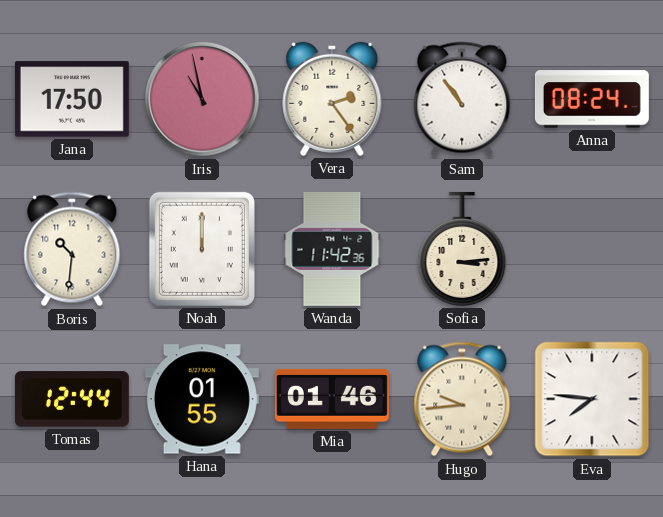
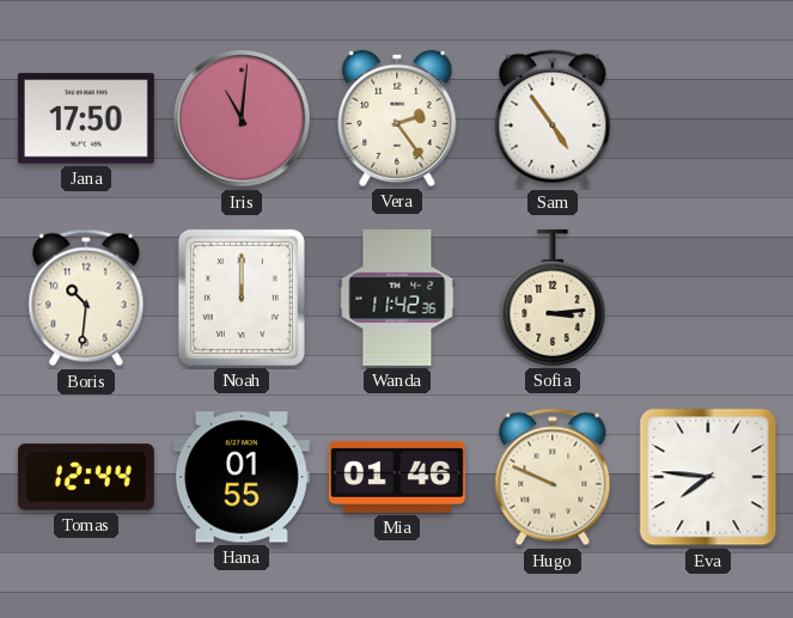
Iris: 10:58 -> 11:01 (242, 118)
Sam: 10:54 -> 4:54 (553, 118)
Anna: 08:24 -> none (592, 99)
Hugo: 9:44 -> 9:49 (553, 477)
